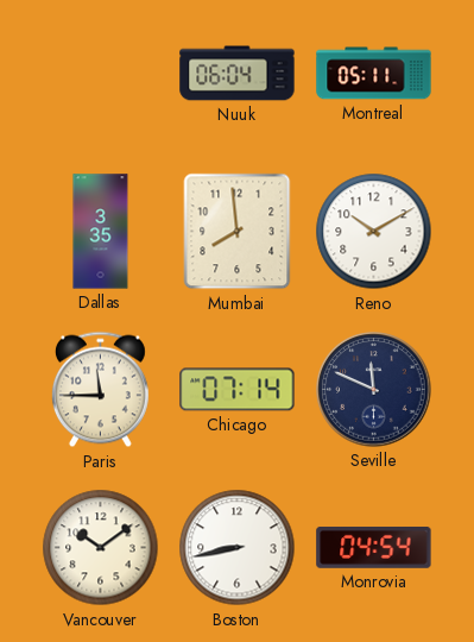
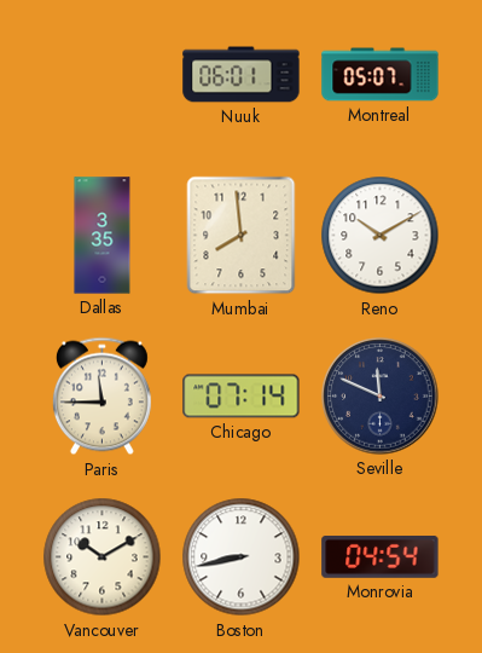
Nuuk: 06:04 -> 06:01 (242, 75)
Montreal: 05:11 -> 05:07 (381, 75)
Vancouver: 10:09 -> 10:10 (103, 557)
